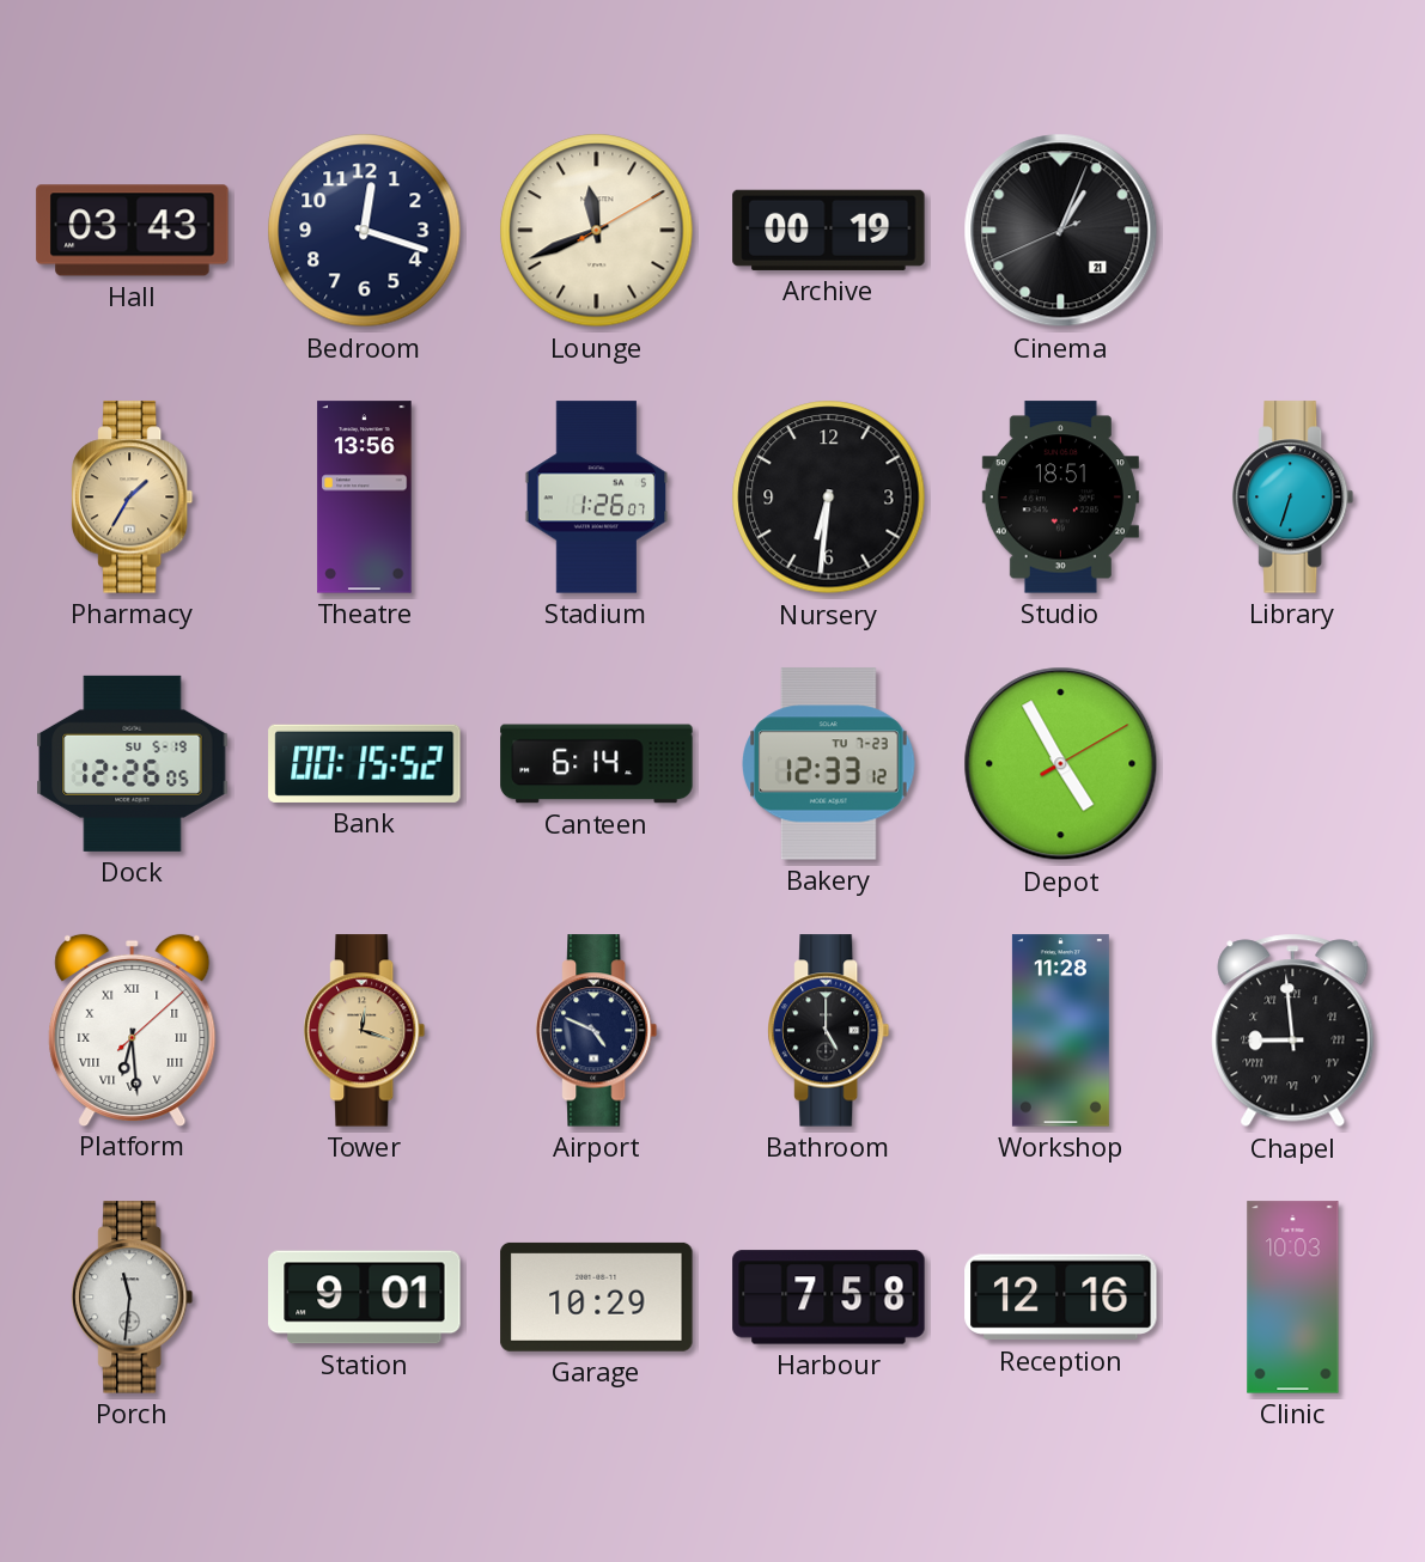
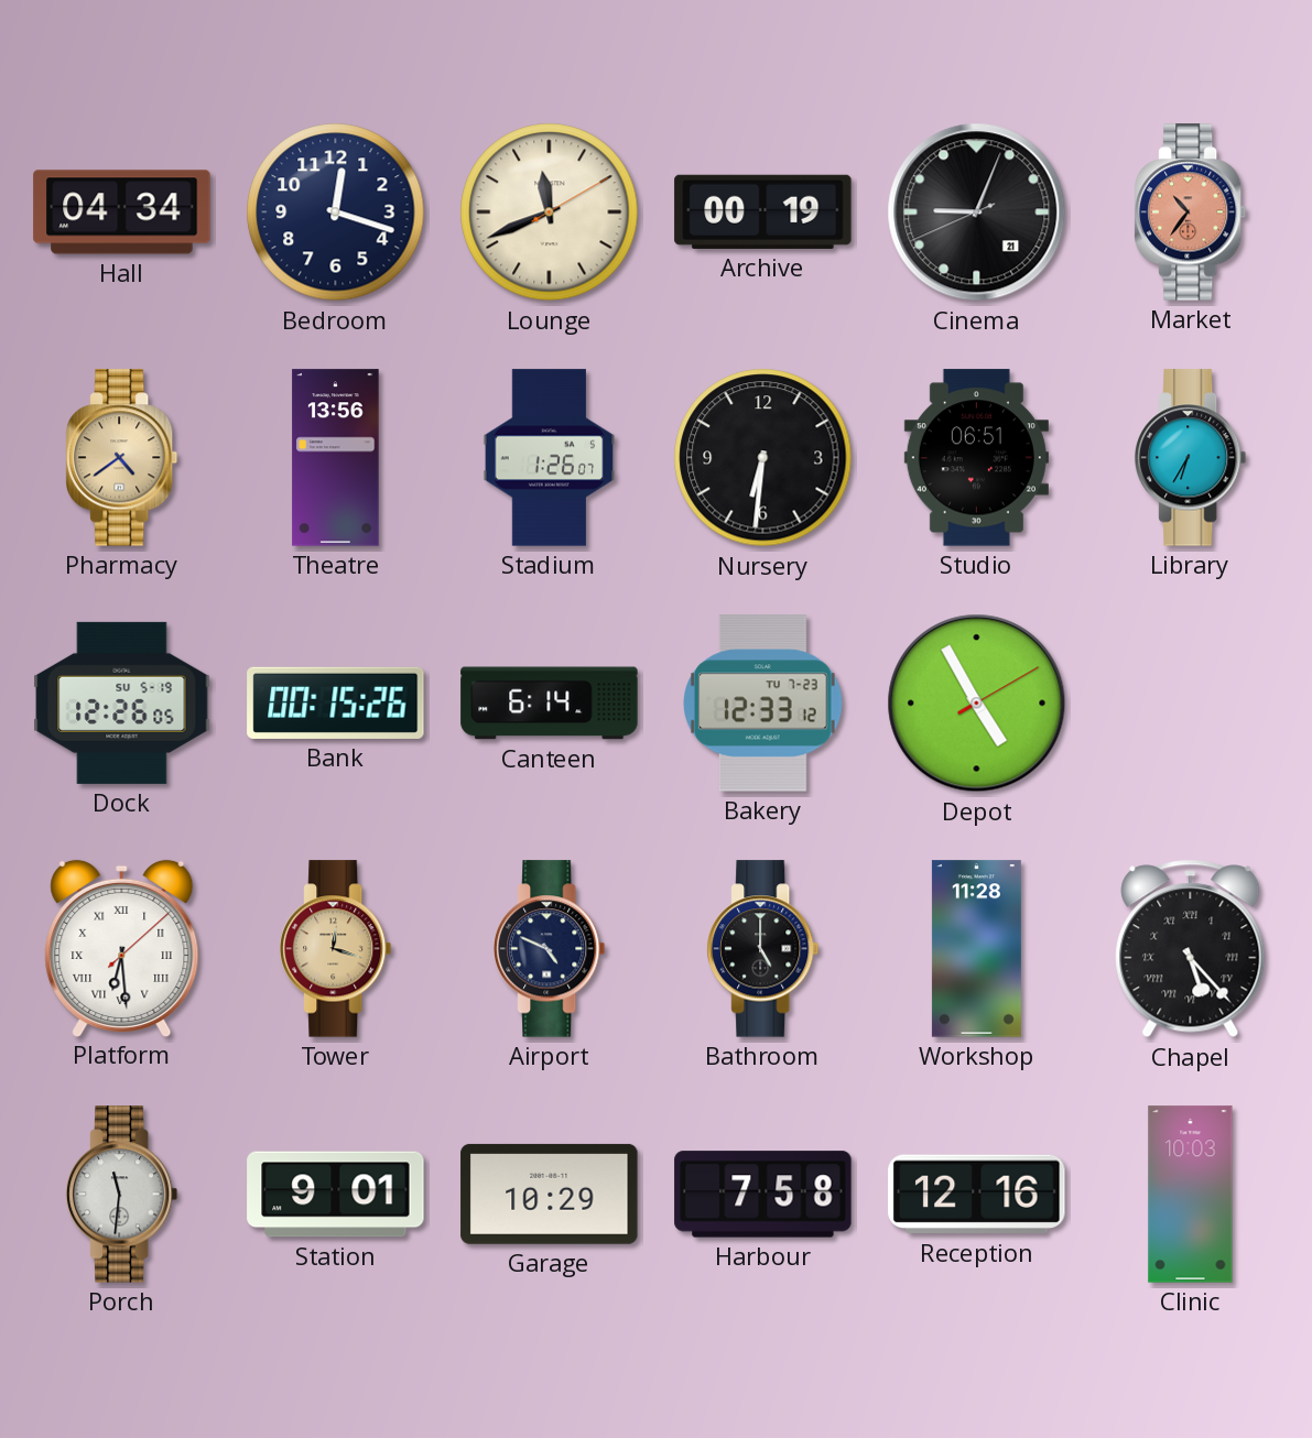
Hall: 03:43 -> 04:34 (122, 213)
Cinema: 1:03 -> 9:03 (977, 213)
Market: none -> 10:36 (1191, 213)
Pharmacy: 1:35 -> 4:39 (122, 458)
Studio: 18:51 -> 06:51 (976, 458)
Library: 6:33 -> 6:35 (1191, 458)
Bank: 00:15:52 -> 00:15:26 (336, 702)
Chapel: 8:59 -> 5:23 (1191, 949)
